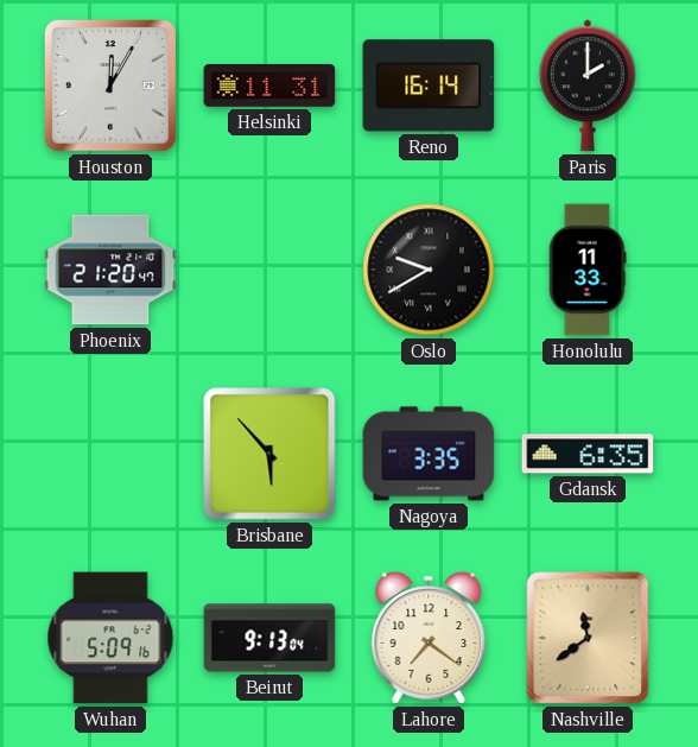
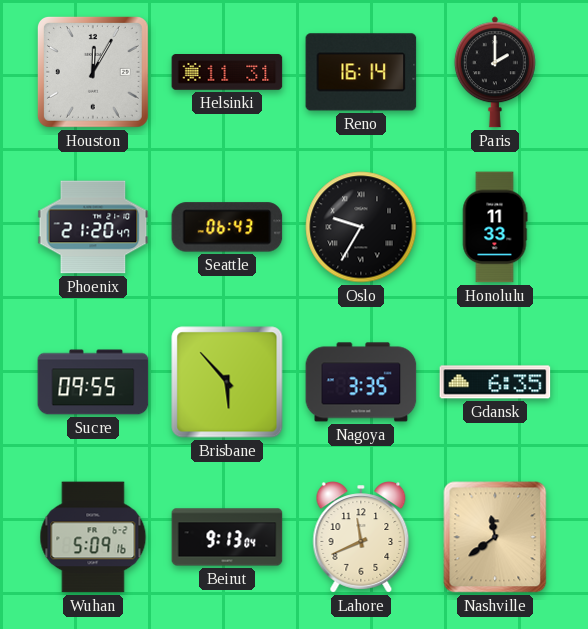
Seattle: none -> 06:43 (227, 227)
Oslo: 9:40 -> 9:35 (361, 227)
Sucre: none -> 09:55 (93, 382)
Lahore: 7:21 -> 11:41 (361, 537)
